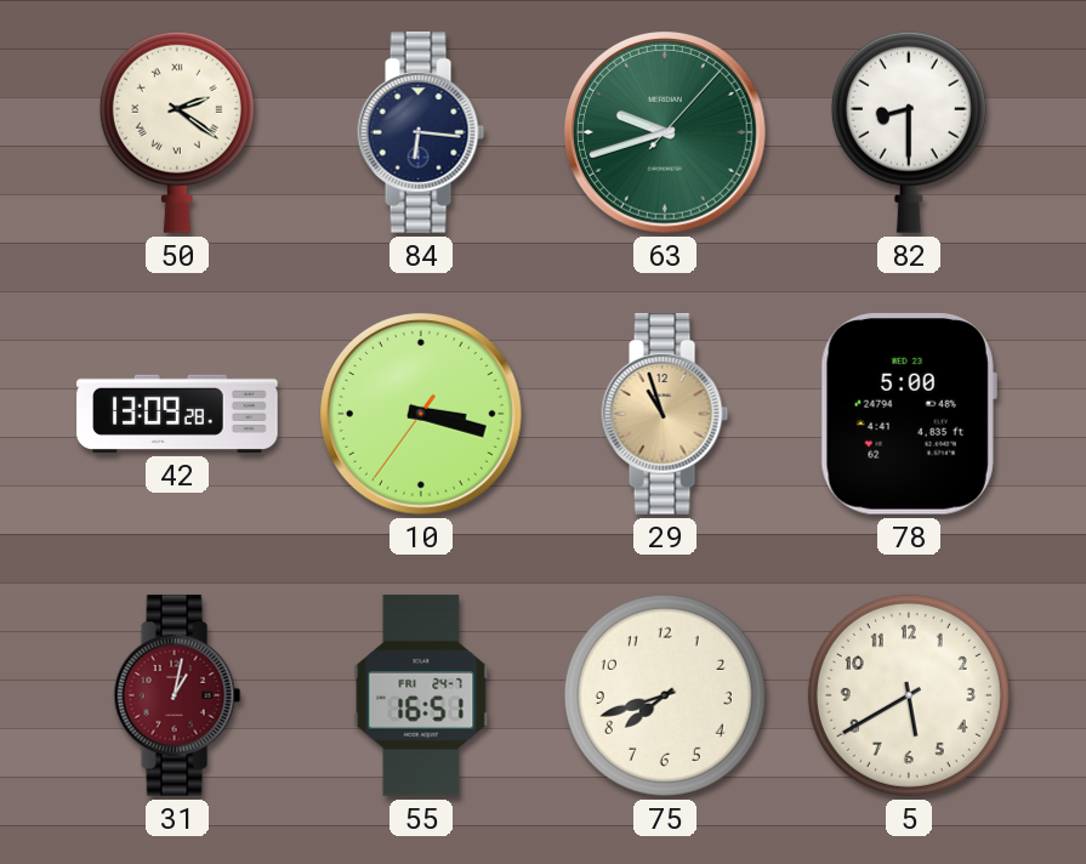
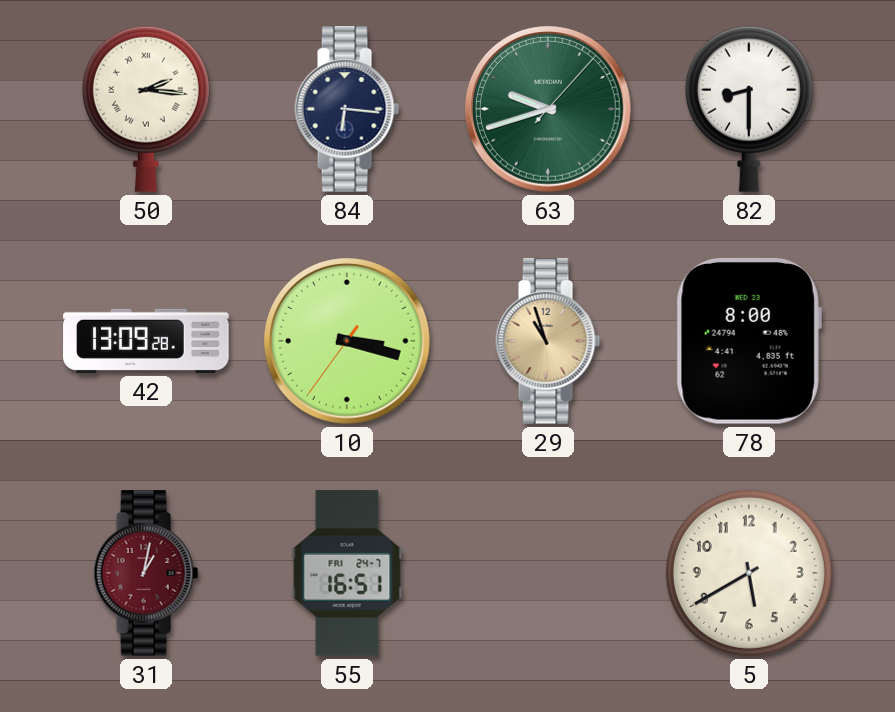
50: 2:21 -> 2:16 (146, 109)
78: 5:00 -> 8:00 (749, 341)
75: 7:42 -> none (665, 695)
